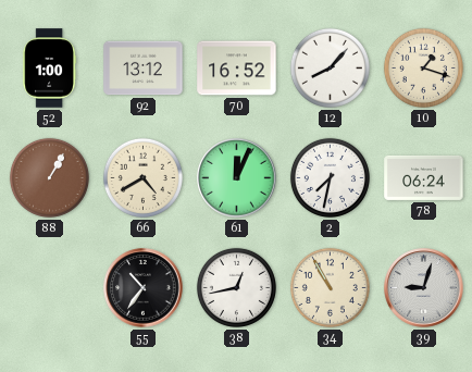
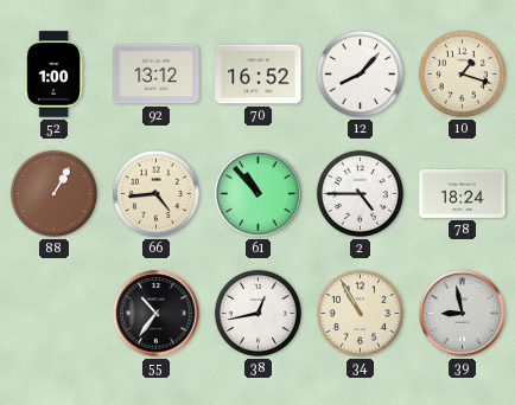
66: 4:40 -> 4:44 (155, 193)
61: 12:04 -> 10:53 (259, 194)
2: 7:32 -> 4:45 (360, 193)
78: 06:24 -> 18:24 (463, 193)
39: 9:03 -> 8:58 (463, 314)
